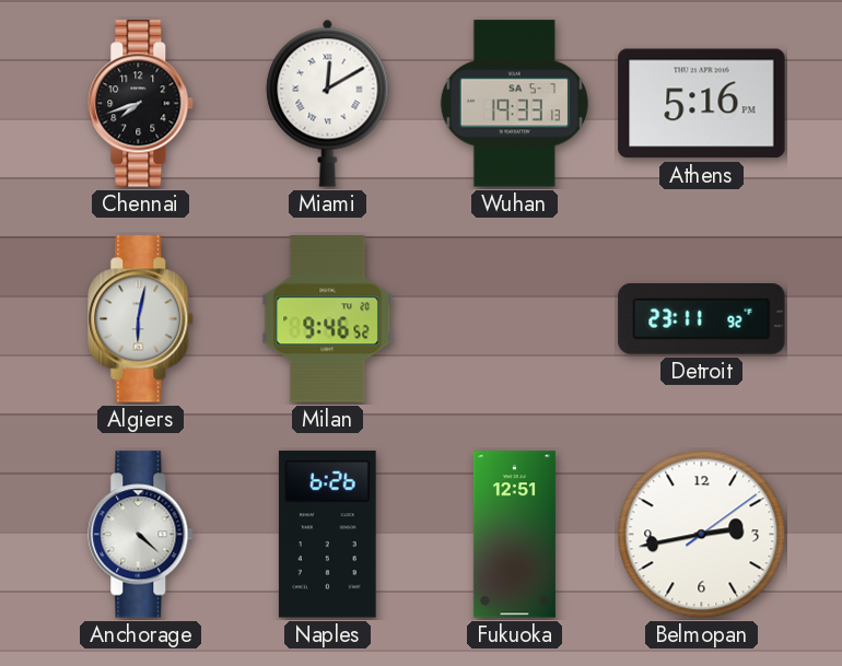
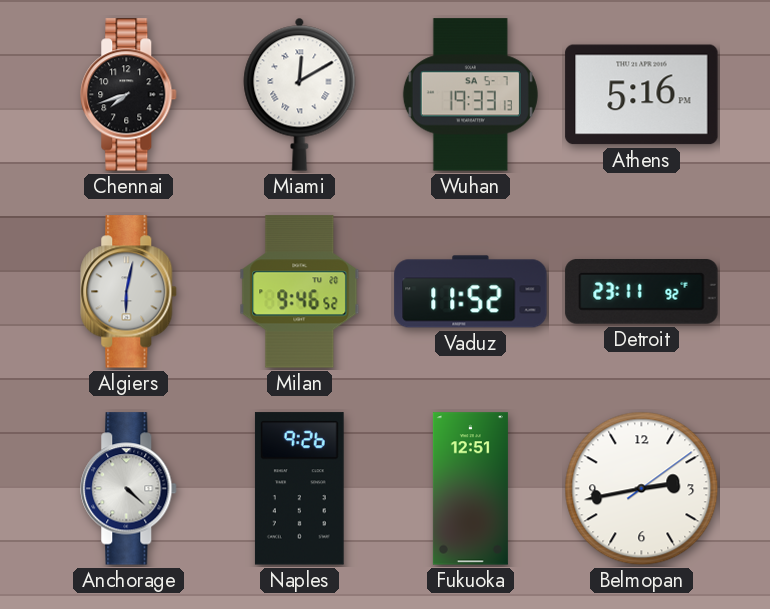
Vaduz: none -> 11:52 (471, 292)
Naples: 6:26 -> 9:26 (299, 489)
